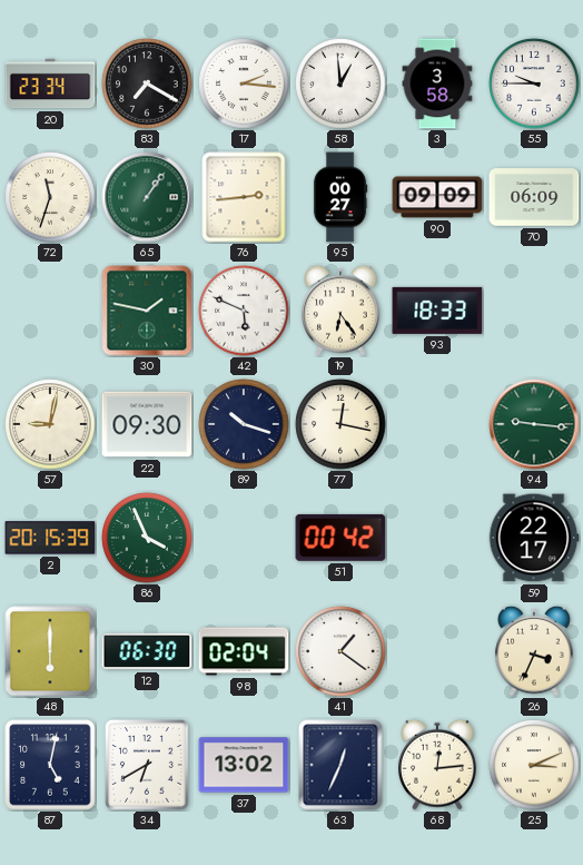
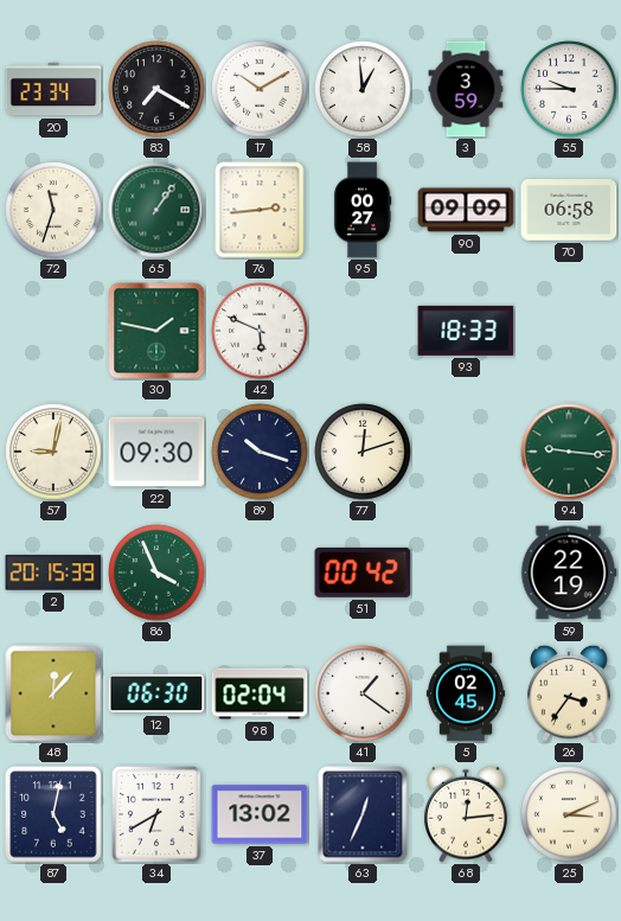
17: 2:16 -> 10:10 (260, 89)
3: 3:58 -> 3:59 (466, 89)
70: 06:09 -> 06:58 (569, 210)
19: 6:24 -> none (340, 311)
77: 12:17 -> 12:12 (363, 452)
59: 22:17 -> 22:19 (569, 573)
48: 6:00 -> 12:07 (53, 693)
5: none -> 02:45 (465, 693)
26: 3:34 -> 3:36 (569, 693)
